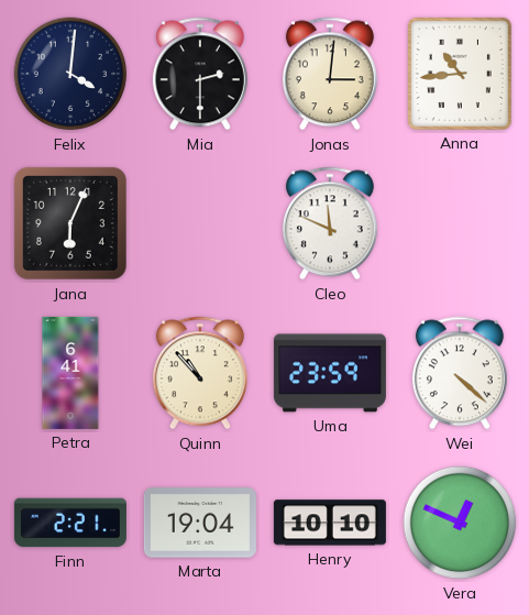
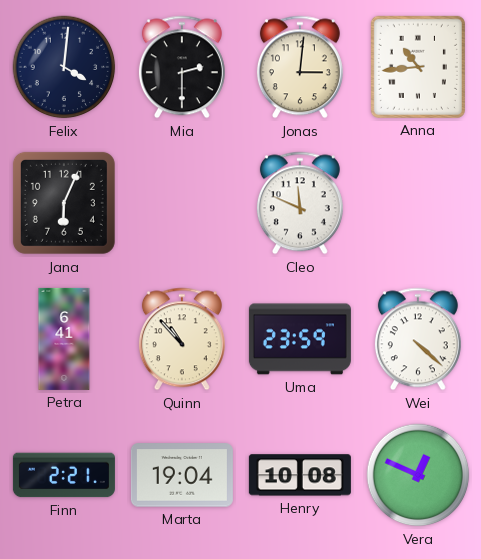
Henry: 10:10 -> 10:08 (300, 475)
